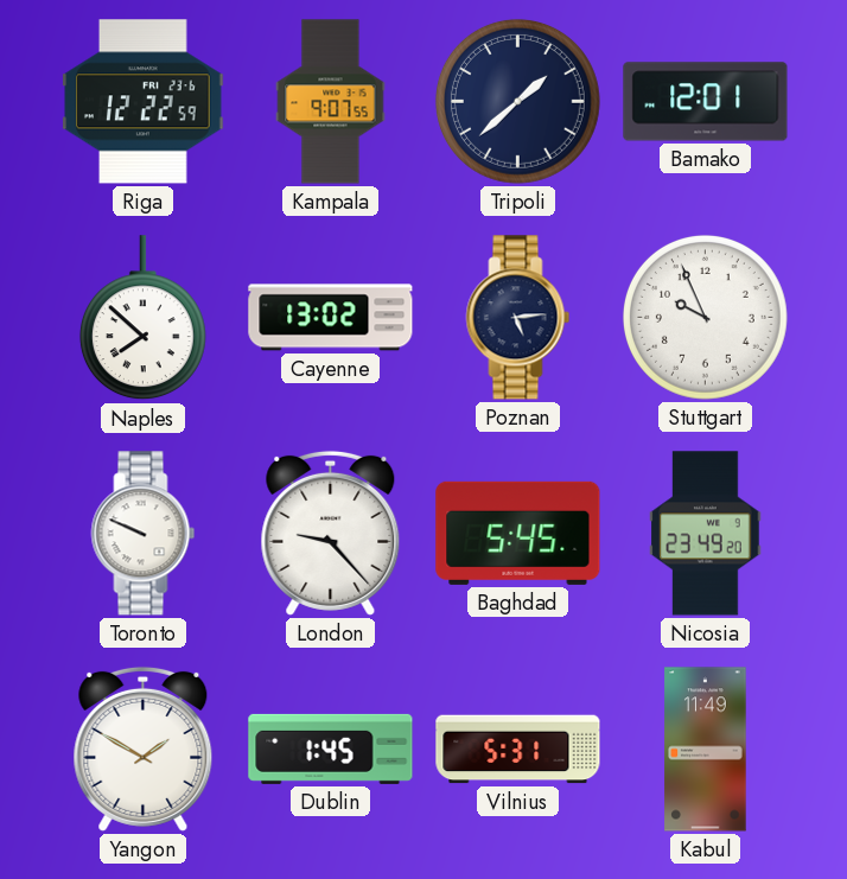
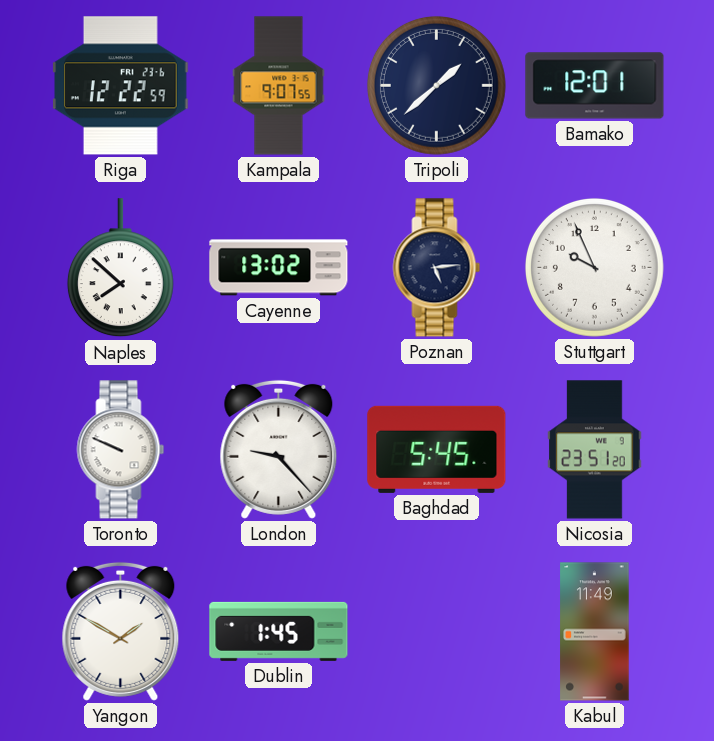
Nicosia: 23:49 -> 23:51 (595, 450)
Vilnius: 5:31 -> none (518, 750)
